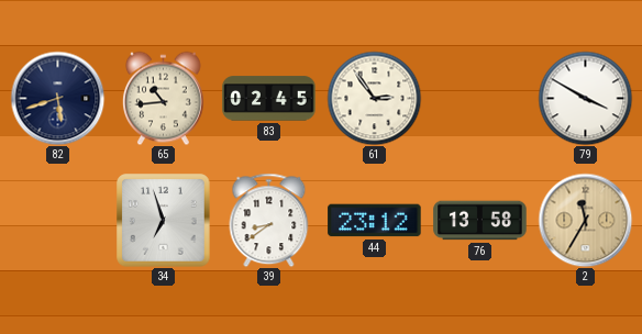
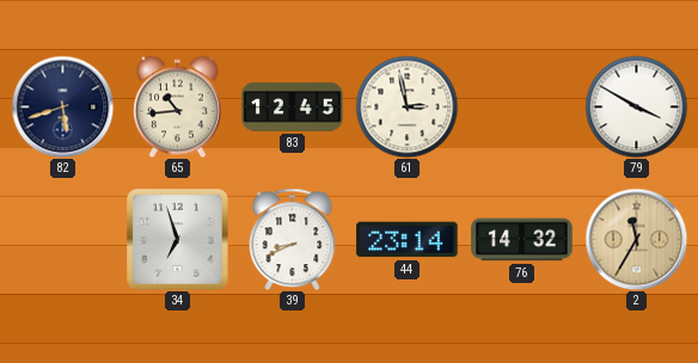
83: 02:45 -> 12:45 (293, 107)
61: 2:54 -> 2:58 (406, 106)
39: 8:39 -> 8:41 (293, 239)
44: 23:12 -> 23:14 (408, 240)
76: 13:58 -> 14:32 (522, 240)
